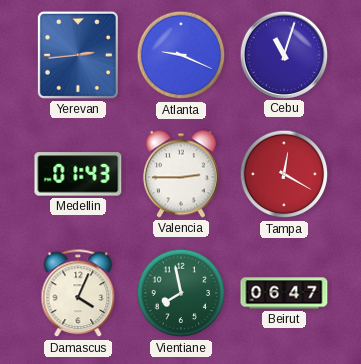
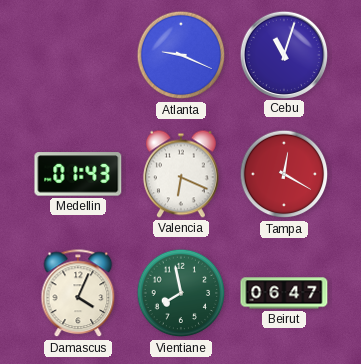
Yerevan: 2:44 -> none (78, 55)
Valencia: 2:45 -> 6:19 (181, 174)
